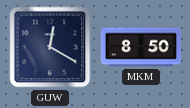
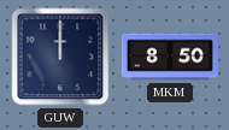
GUW: 12:20 -> 12:00 (60, 57)
